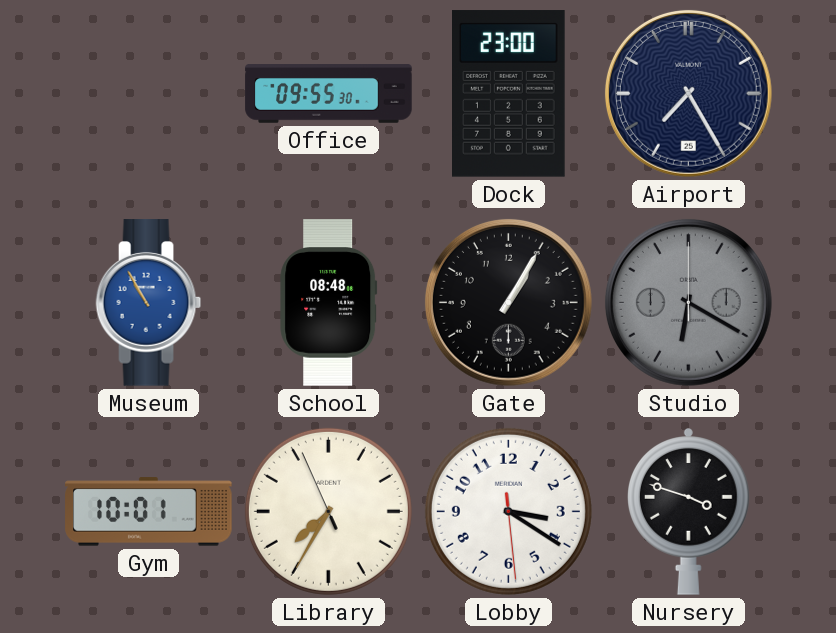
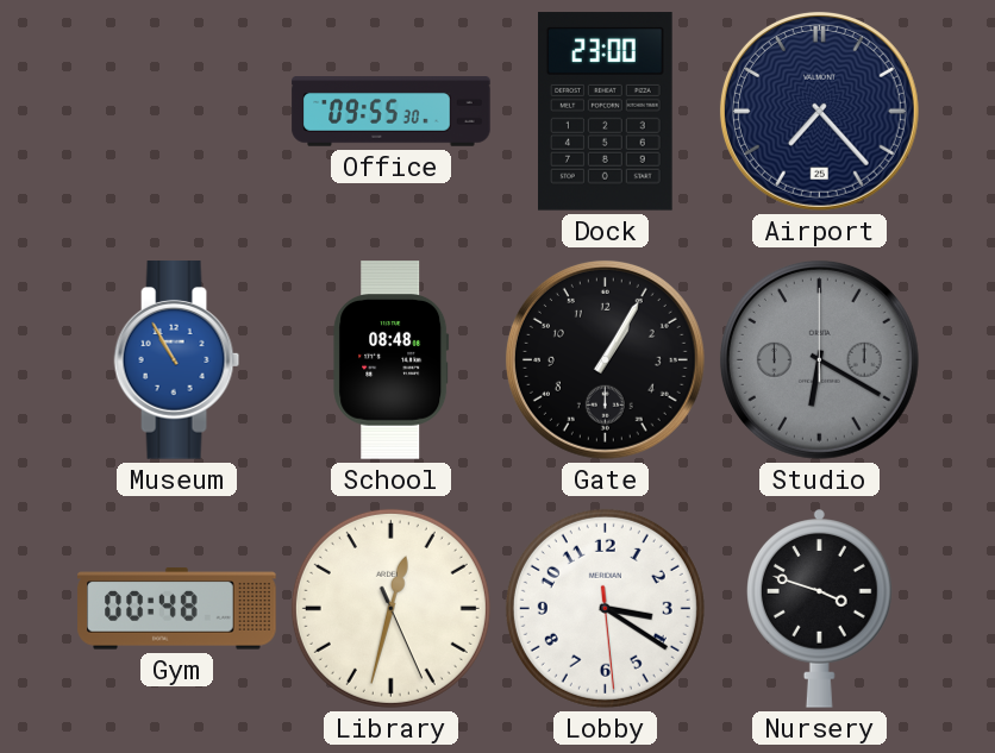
Airport: 7:25 -> 7:23 (819, 111)
Gym: 10:01 -> 00:48 (177, 609)
Library: 7:34 -> 12:32 (390, 608)
